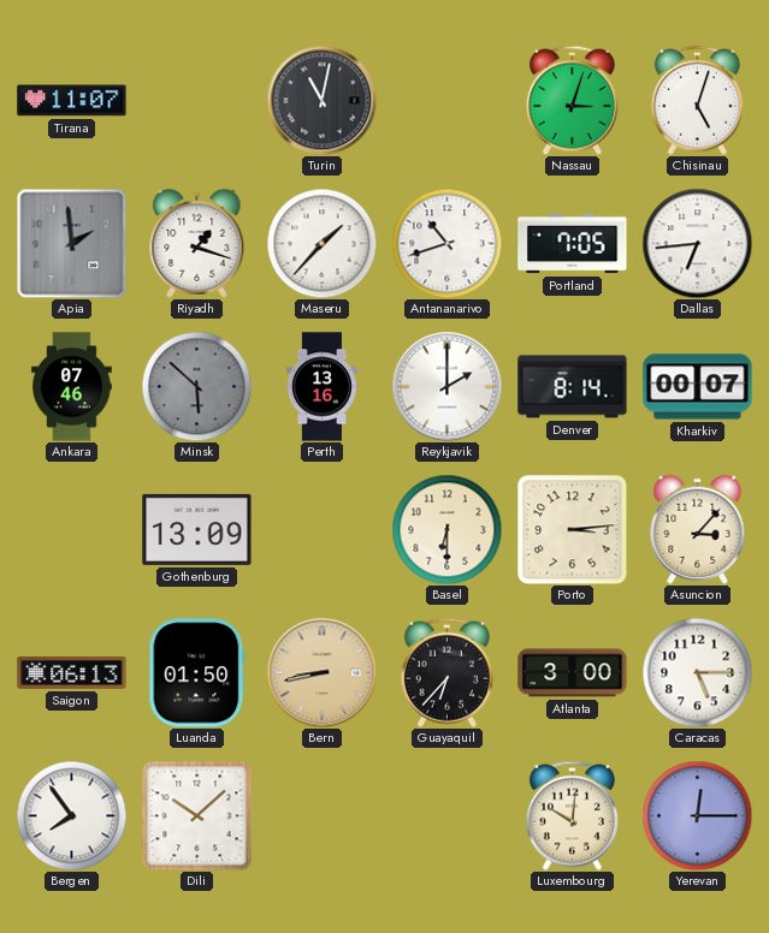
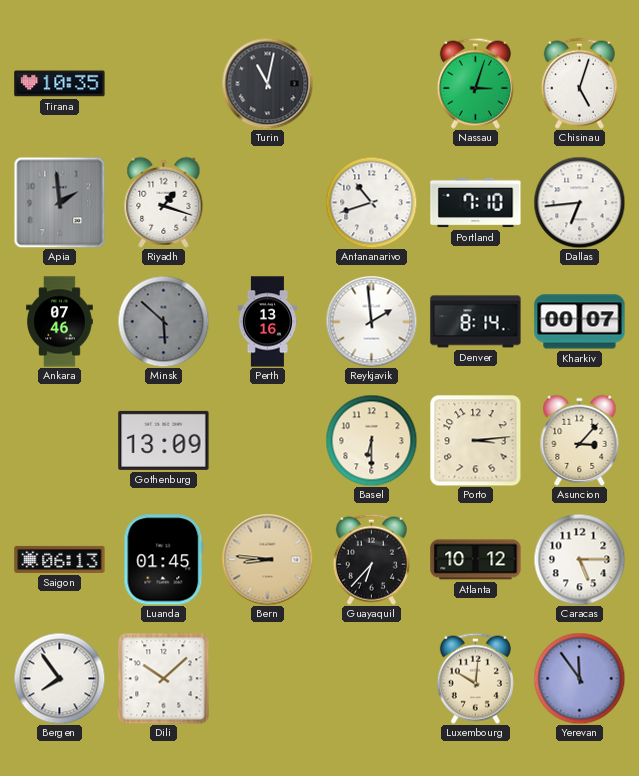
Tirana: 11:07 -> 10:35 (60, 84)
Maseru: 1:37 -> none (321, 243)
Portland: 7:05 -> 7:10 (476, 203)
Reykjavik: 2:00 -> 1:59 (371, 321)
Luanda: 01:50 -> 01:45 (164, 560)
Bern: 8:43 -> 8:46 (267, 559)
Atlanta: 3:00 -> 10:12 (476, 560)
Yerevan: 12:15 -> 11:54 (579, 678)
